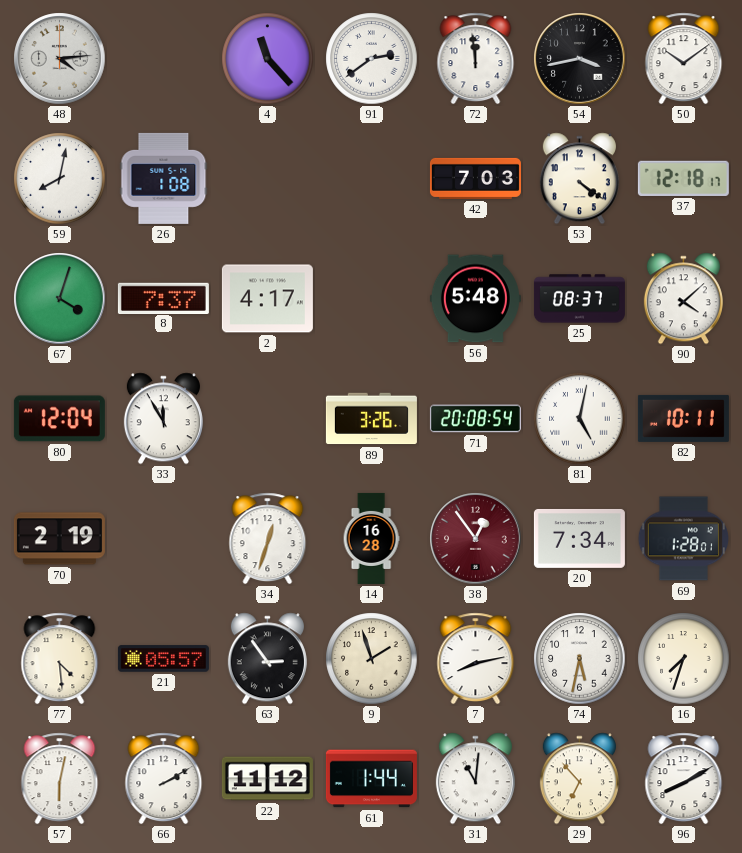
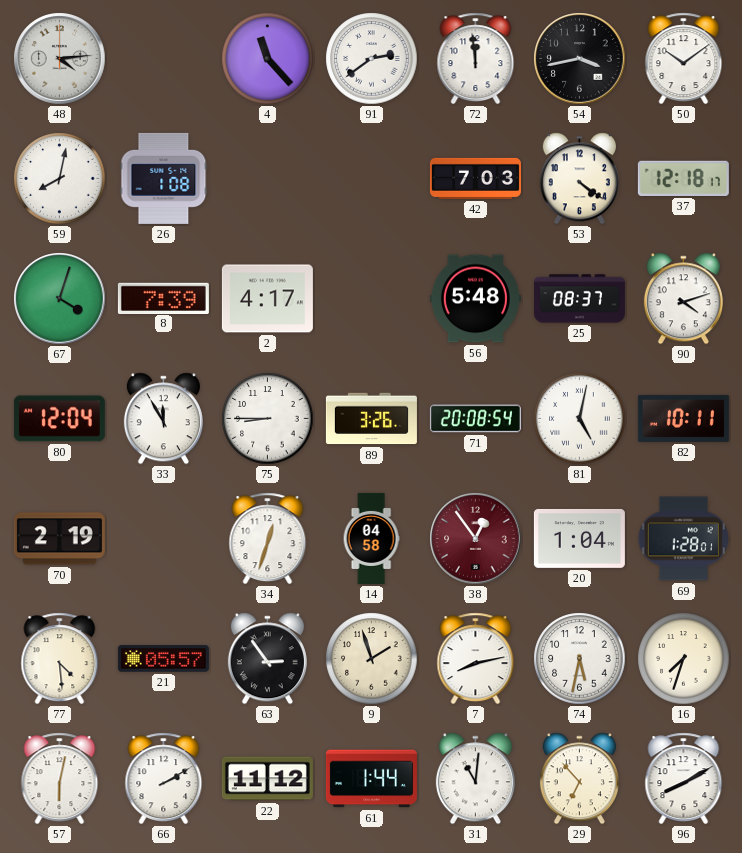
8: 7:37 -> 7:39 (163, 298)
90: 4:08 -> 4:12 (683, 299)
75: none -> 8:45 (268, 419)
14: 16:28 -> 04:58 (371, 538)
20: 7:34 -> 1:04 (579, 538)
